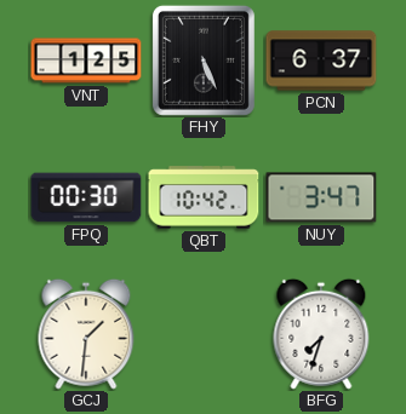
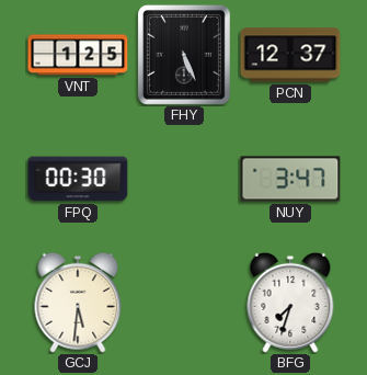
PCN: 6:37 -> 12:37 (290, 55)
QBT: 10:42 -> none (204, 197)
GCJ: 1:31 -> 5:31 (78, 303)
